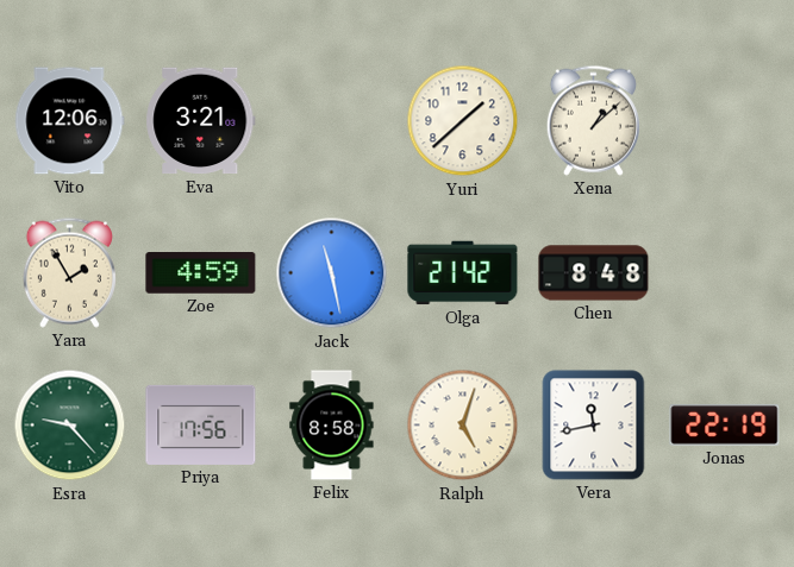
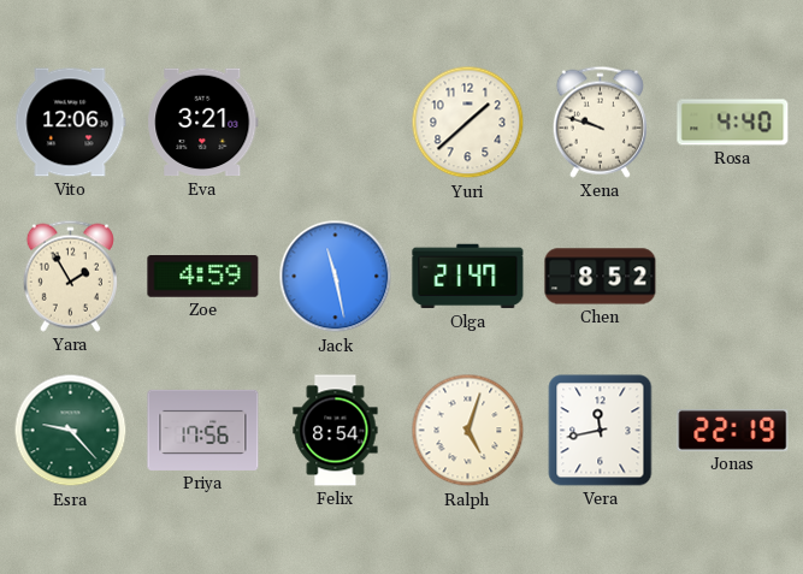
Xena: 1:08 -> 9:48 (600, 122)
Rosa: none -> 4:40 (733, 123)
Olga: 21:42 -> 21:47 (468, 277)
Chen: 8:48 -> 8:52 (601, 277)
Felix: 8:58 -> 8:54 (336, 431)
